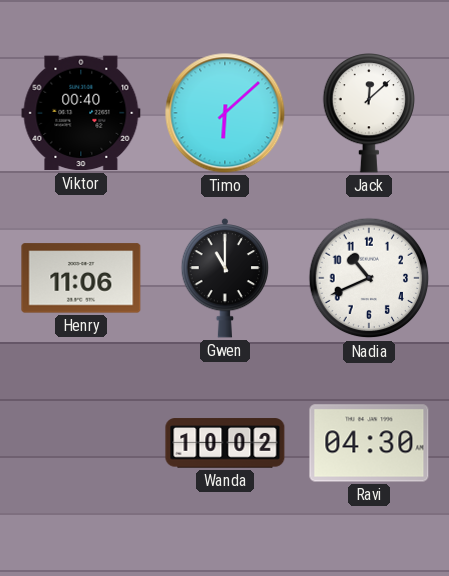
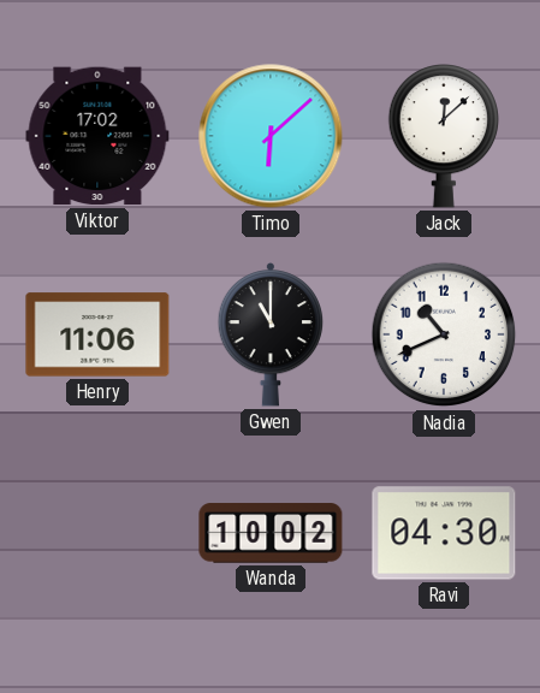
Viktor: 00:40 -> 17:02 (97, 136)
